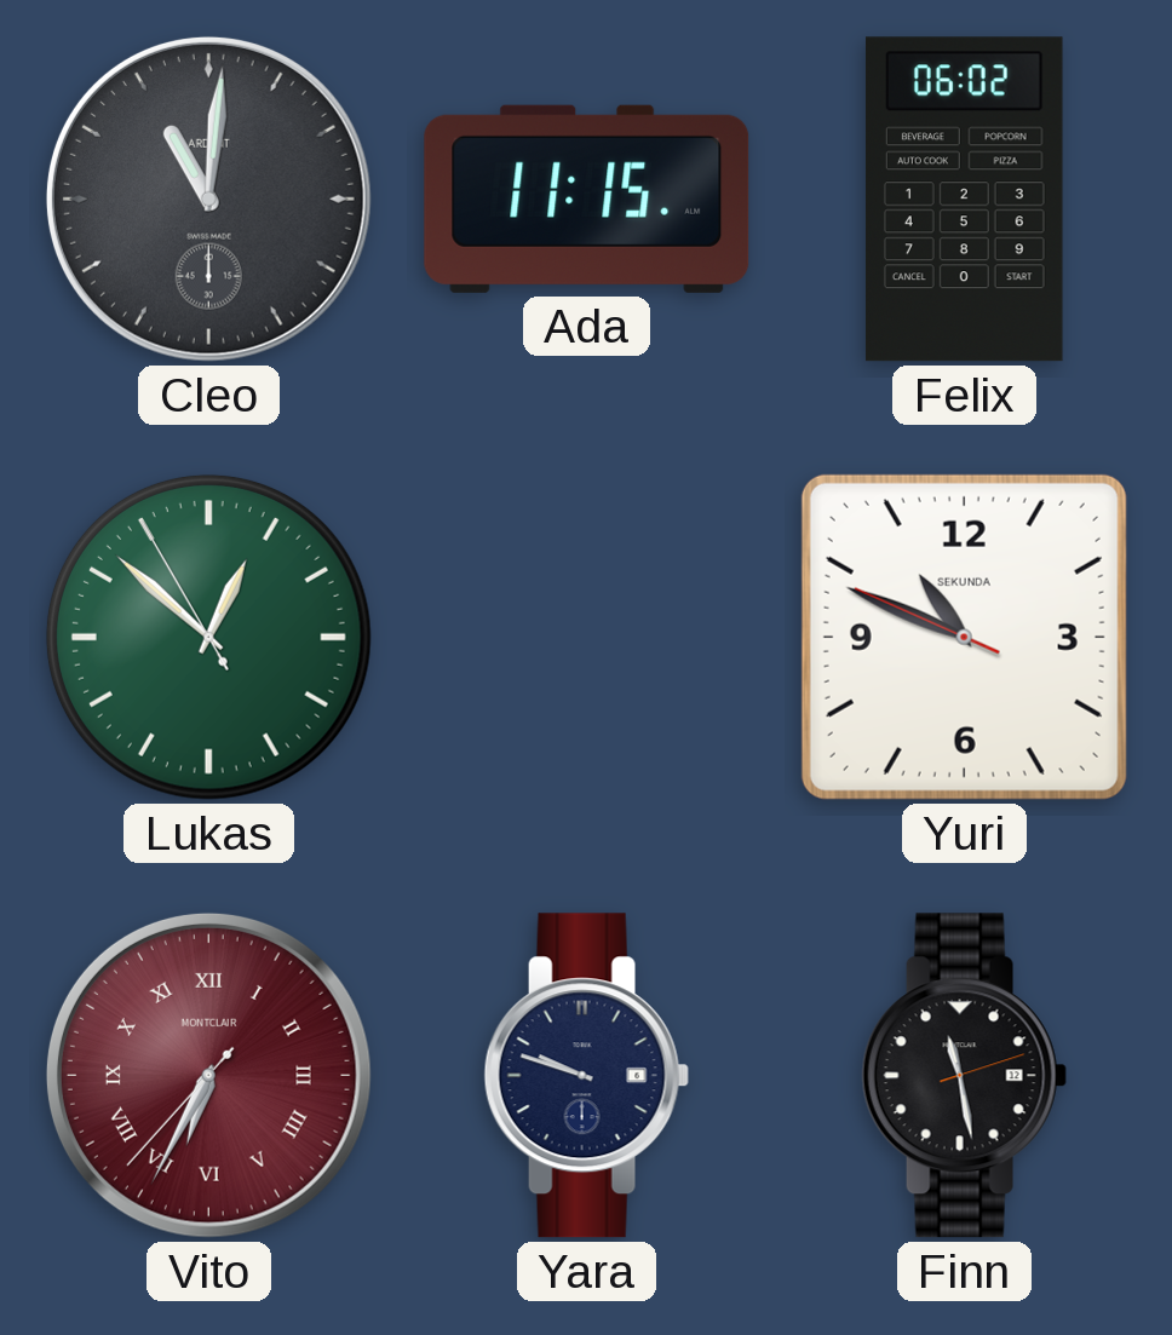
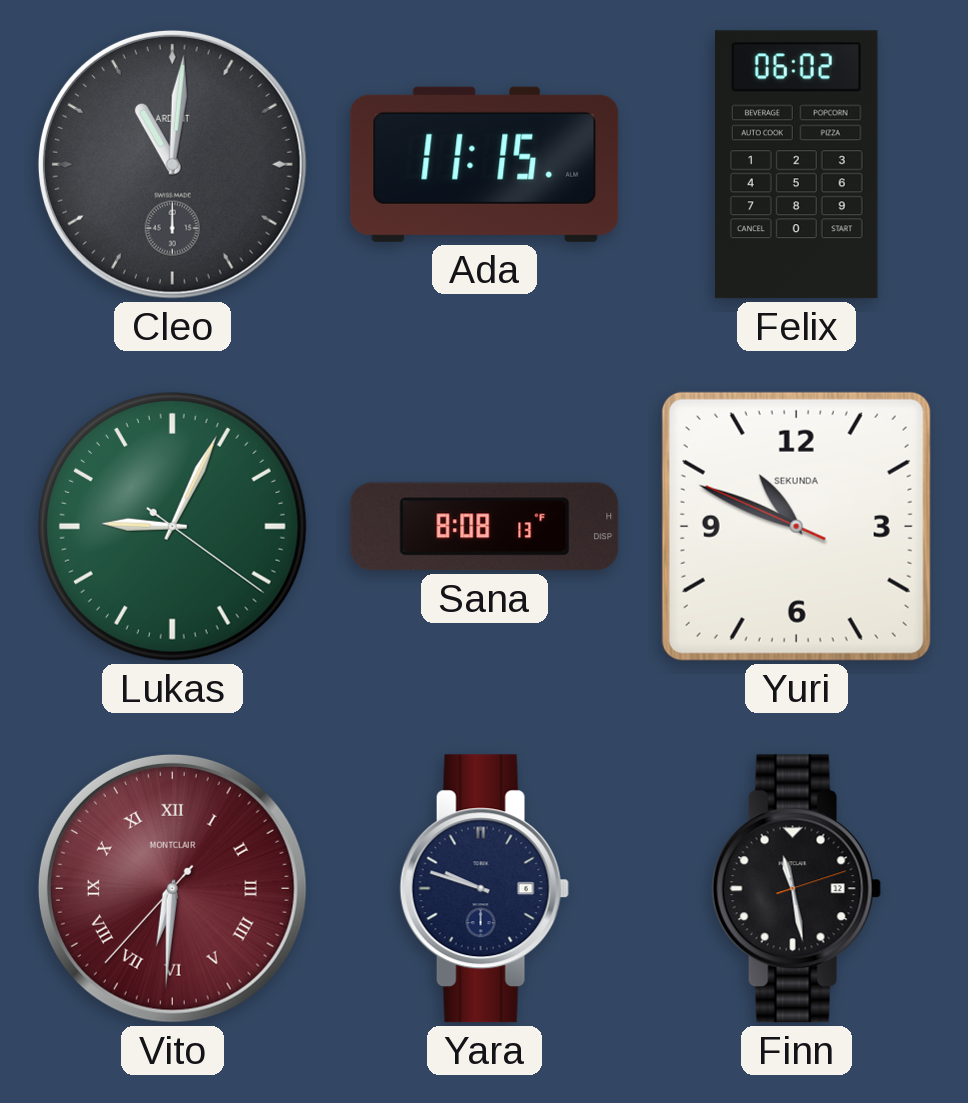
Lukas: 12:51 -> 9:04 (172, 526)
Sana: none -> 8:08 (485, 527)
Vito: 6:34 -> 6:30 (172, 888)
